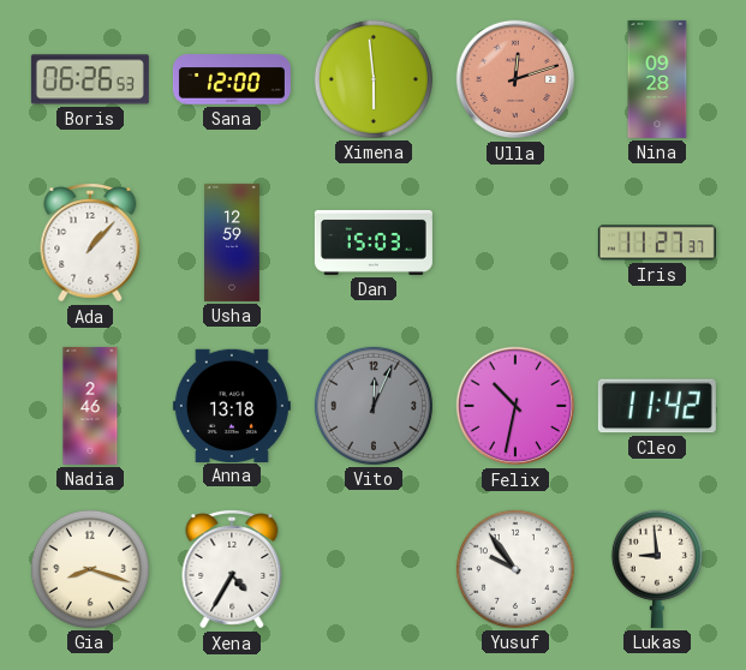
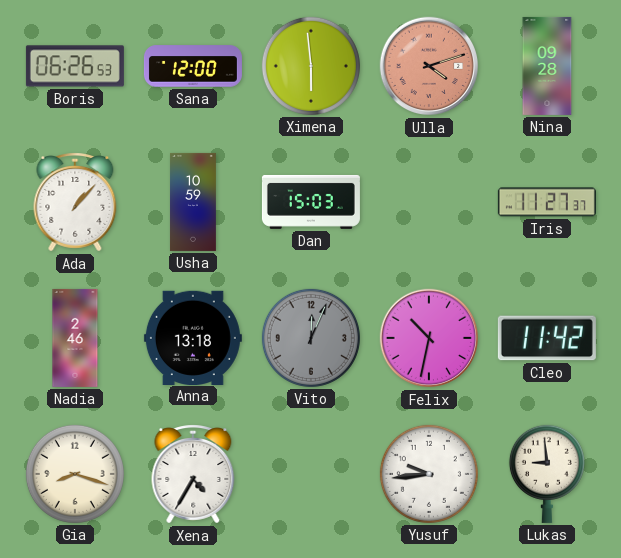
Ulla: 12:12 -> 4:12 (429, 66)
Usha: 12:59 -> 10:59 (193, 202)
Yusuf: 9:54 -> 9:44 (429, 474)
